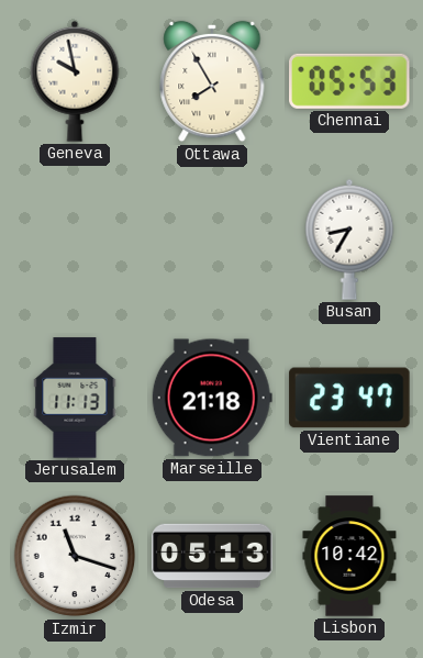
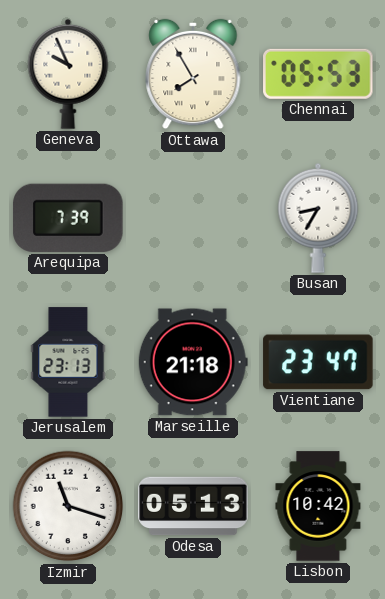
Geneva: 9:58 -> 9:56 (68, 74)
Arequipa: none -> 7:39 (68, 218)
Jerusalem: 11:13 -> 23:13 (68, 362)
